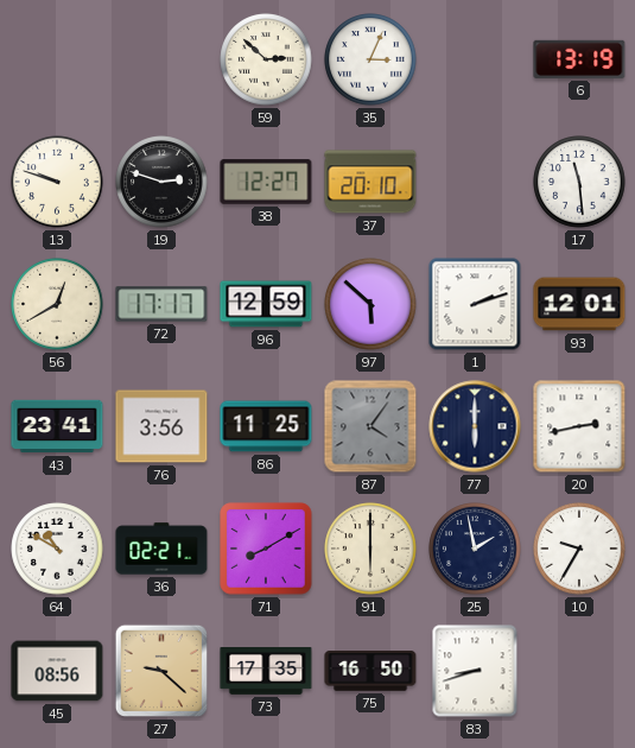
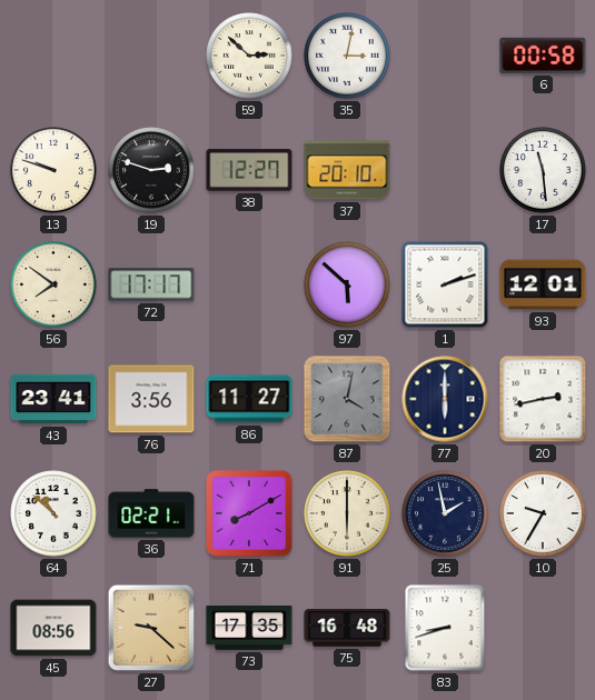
35: 3:04 -> 3:02 (347, 56)
6: 13:19 -> 00:58 (543, 56)
56: 12:40 -> 7:51 (53, 284)
96: 12:59 -> none (266, 304)
86: 11:25 -> 11:27 (249, 399)
87: 4:06 -> 4:02 (347, 399)
64: 10:50 -> 10:52 (53, 513)
75: 16:50 -> 16:48 (347, 628)
